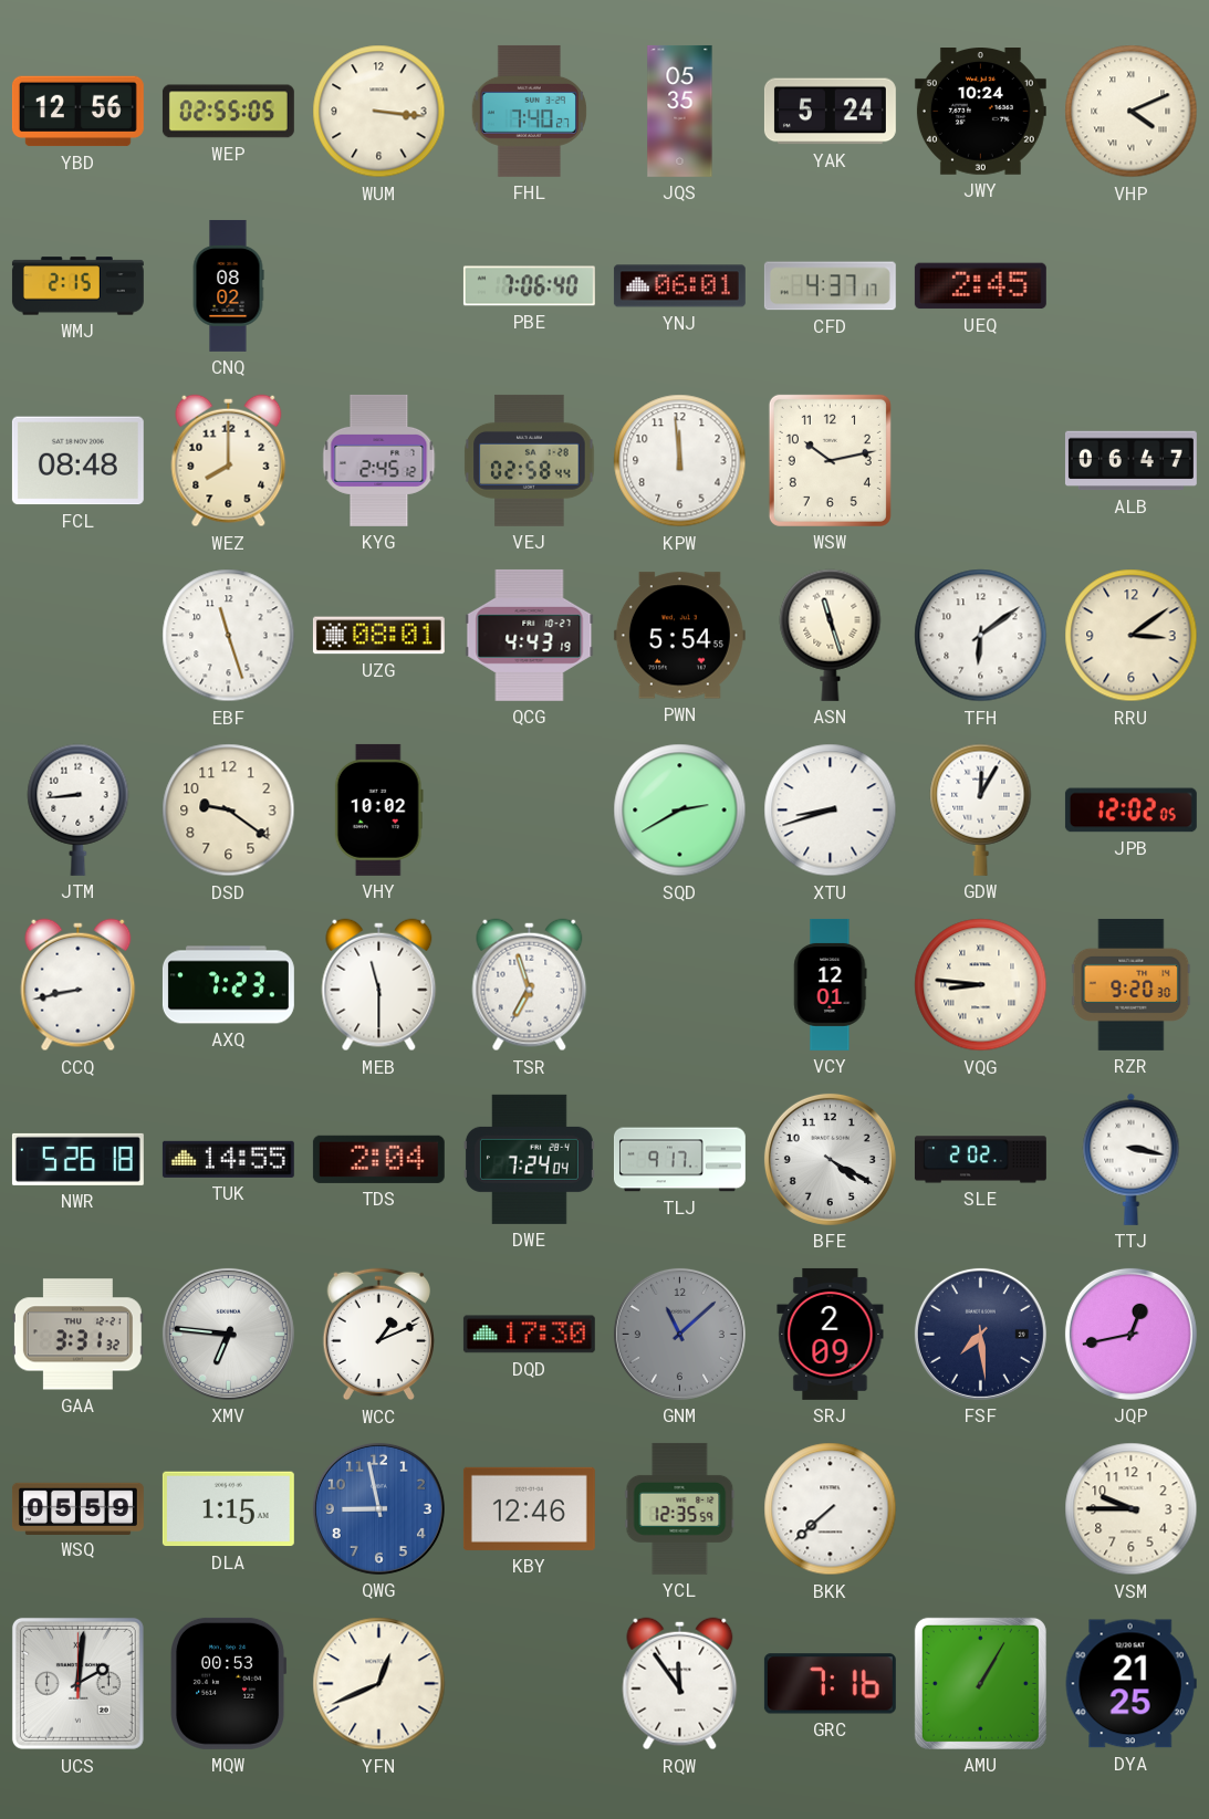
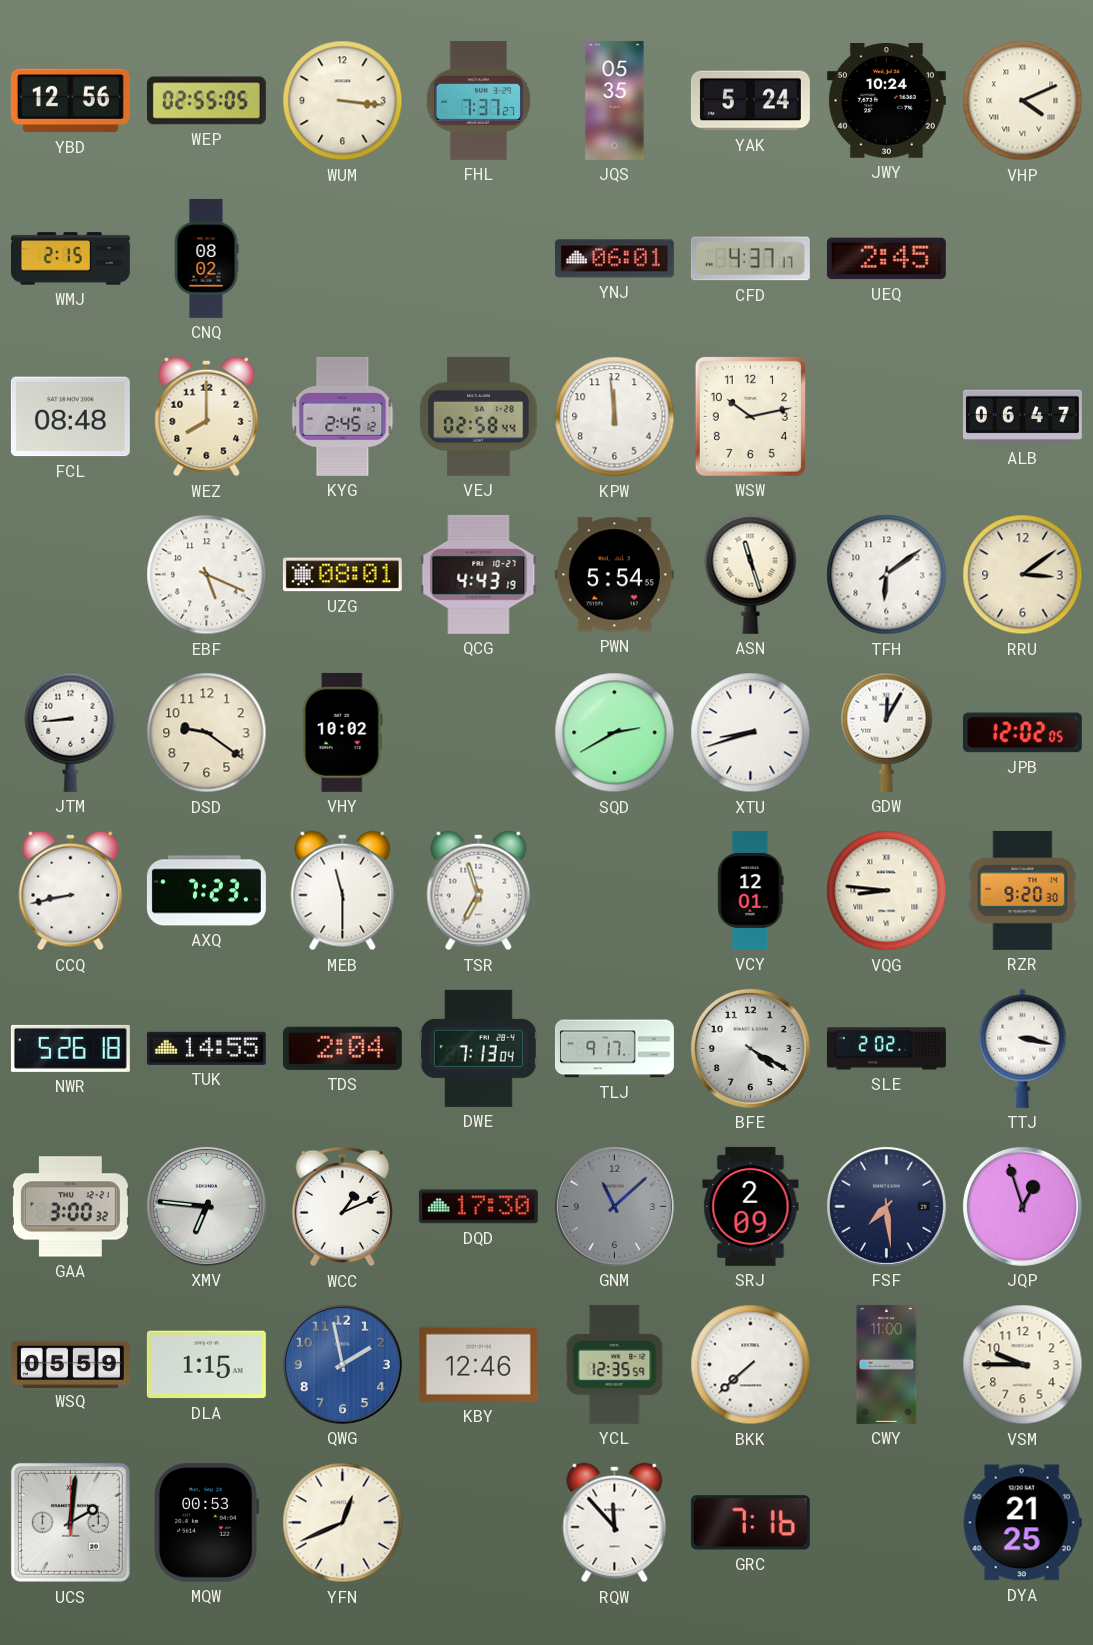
FHL: 7:40 -> 7:37 (478, 100)
PBE: 7:06 -> none (529, 286)
EBF: 11:27 -> 5:19 (207, 575)
DWE: 7:24 -> 7:13 (478, 1048)
GAA: 3:31 -> 3:00 (70, 1207)
JQP: 12:43 -> 12:57 (1022, 1206)
QWG: 8:58 -> 1:58 (342, 1364)
CWY: none -> 11:00 (887, 1364)
RQW: 11:54 -> 11:53 (615, 1523)
AMU: 1:05 -> none (980, 1683)
